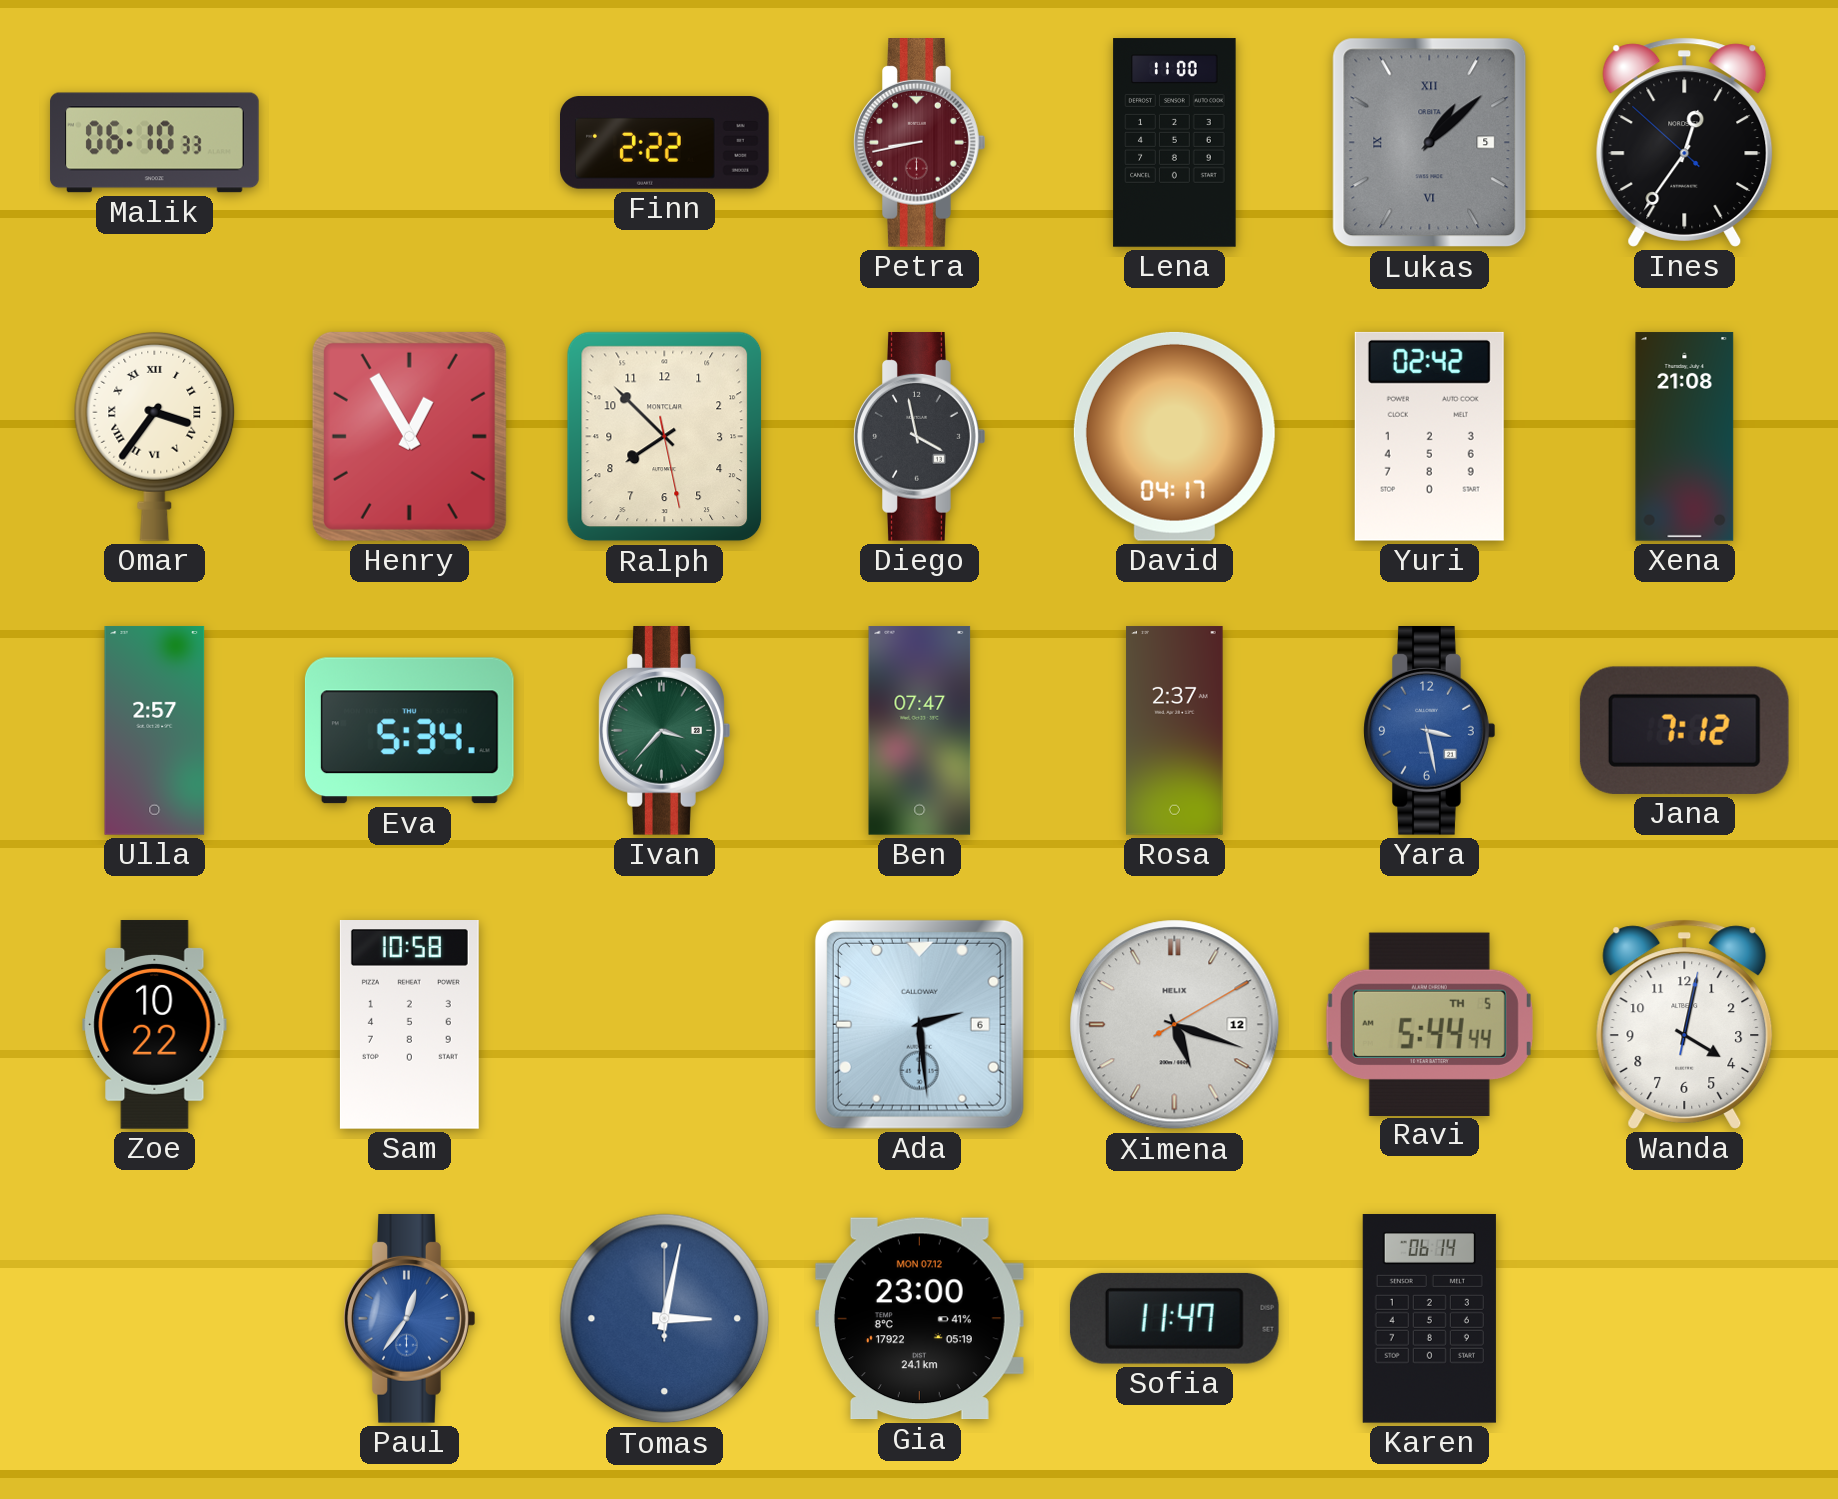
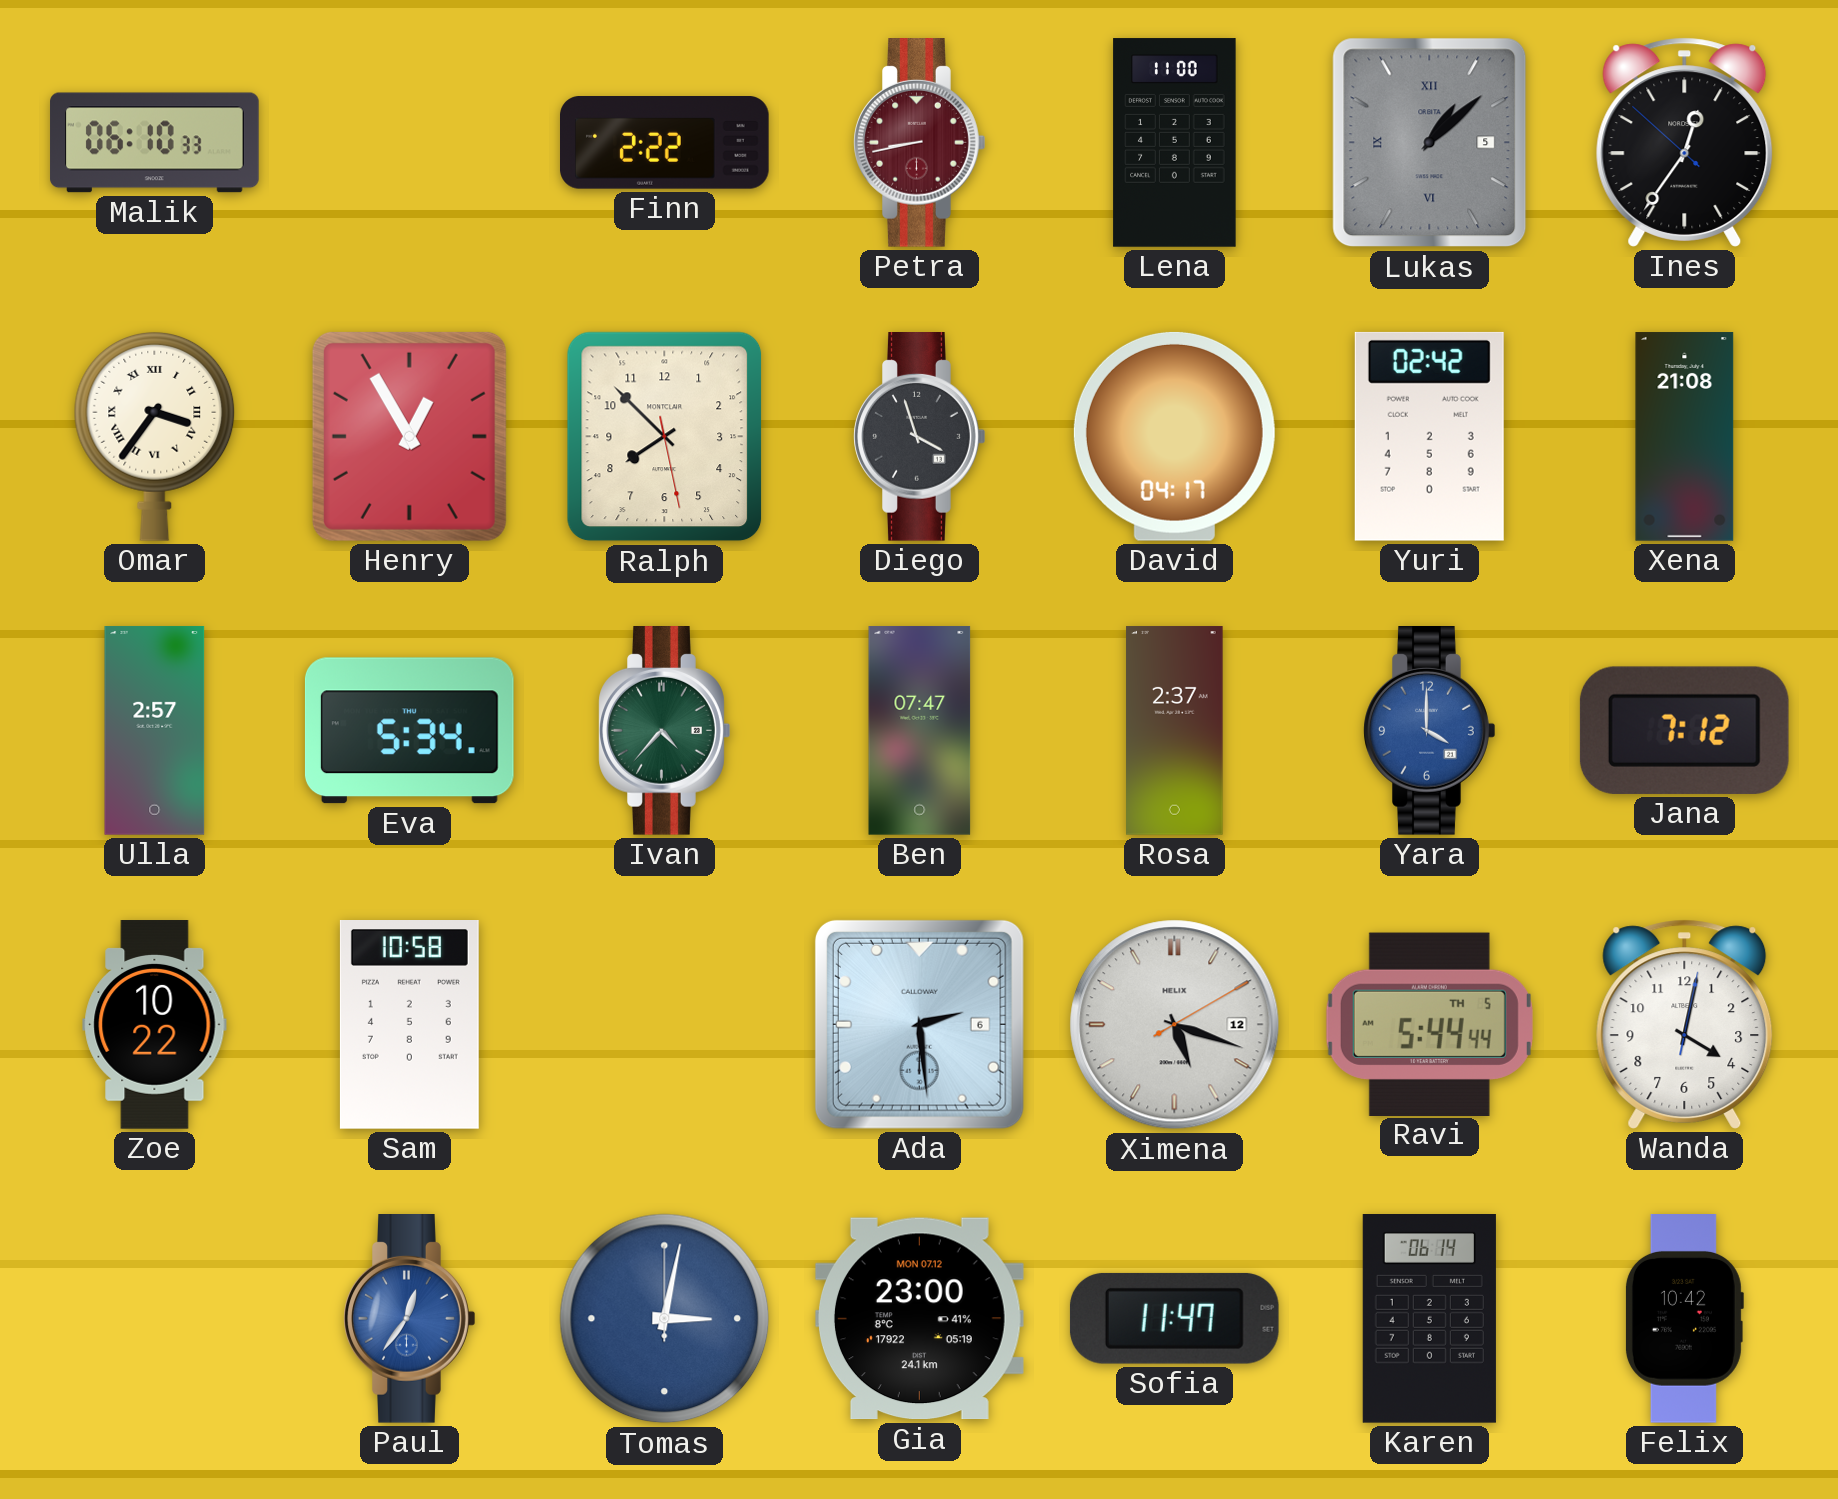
Diego: 3:58 -> 3:57 (920, 437)
Ivan: 3:37 -> 4:37 (665, 731)
Yara: 3:28 -> 4:00 (1430, 731)
Felix: none -> 10:42 (1684, 1319)
